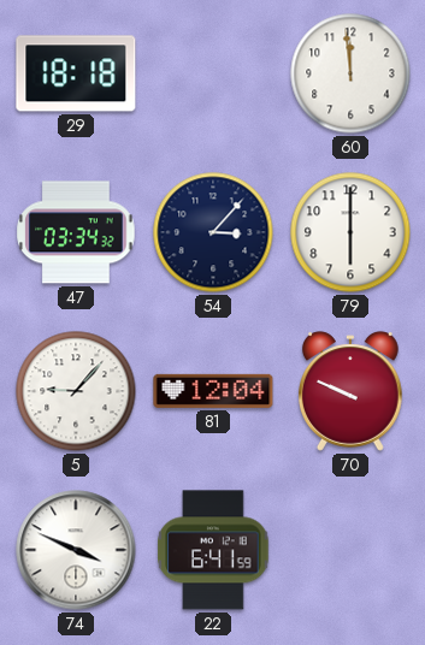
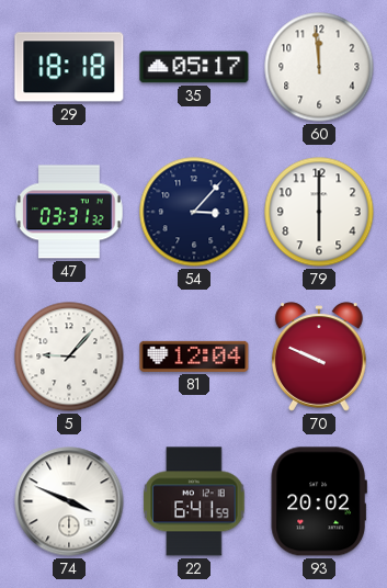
35: none -> 05:17 (194, 67)
47: 03:34 -> 03:31 (69, 212)
93: none -> 20:02 (319, 501)
